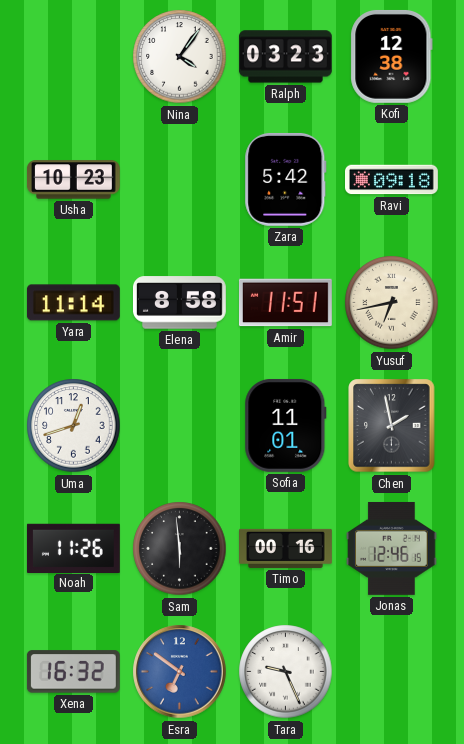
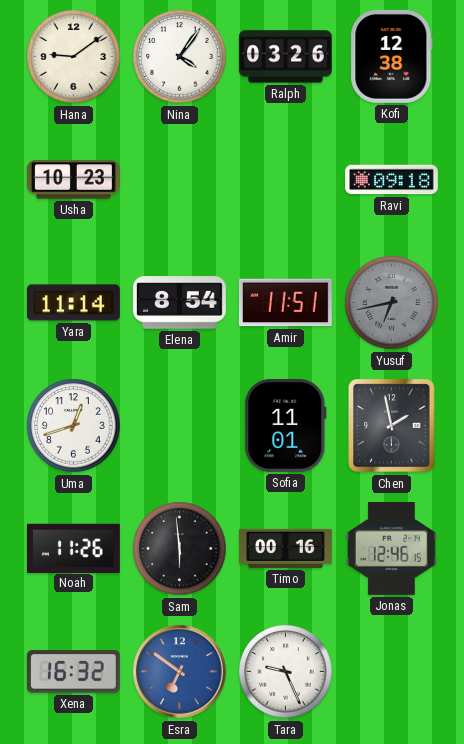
Hana: none -> 9:09 (74, 57)
Ralph: 03:23 -> 03:26 (285, 57)
Zara: 5:42 -> none (286, 179)
Elena: 8:58 -> 8:54 (179, 303)
Yusuf dial: cream -> grey (392, 303)
